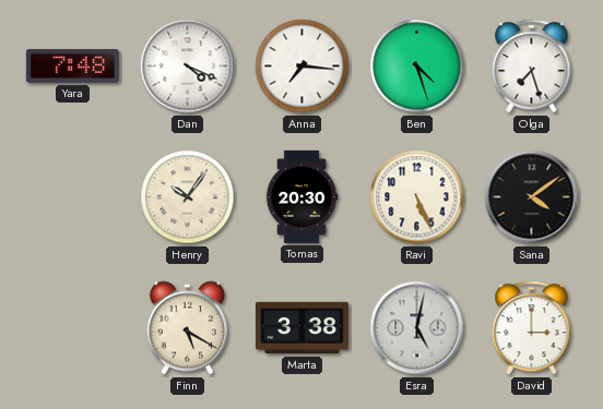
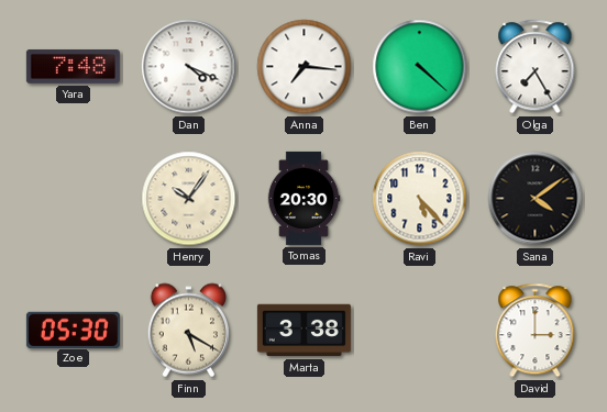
Ben: 4:27 -> 4:22 (420, 67)
Olga: 7:27 -> 7:25 (536, 67)
Ravi: 5:26 -> 5:23 (420, 199)
Zoe: none -> 05:30 (73, 330)
Esra: 5:02 -> none (417, 328)
